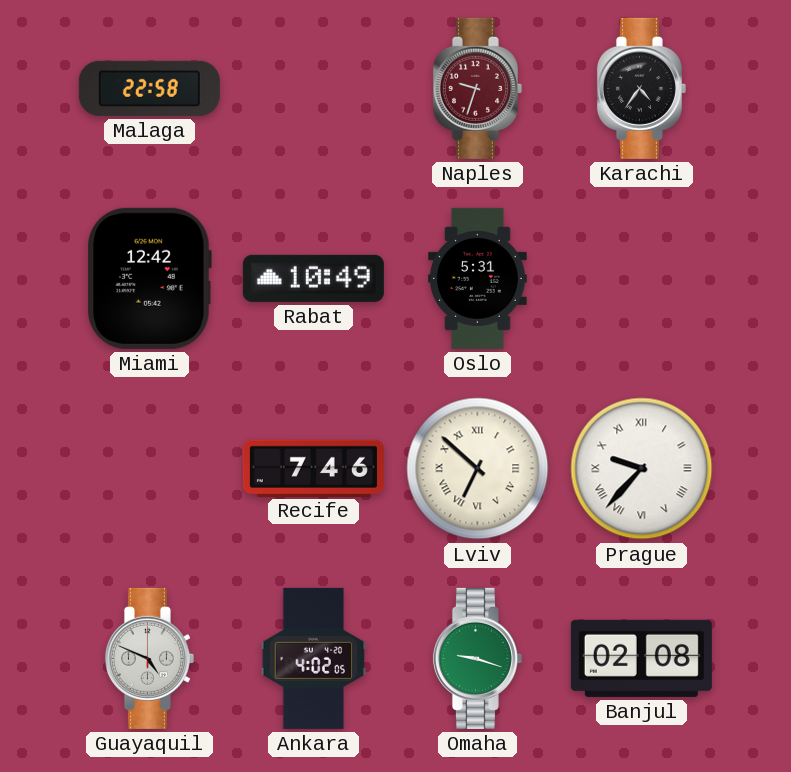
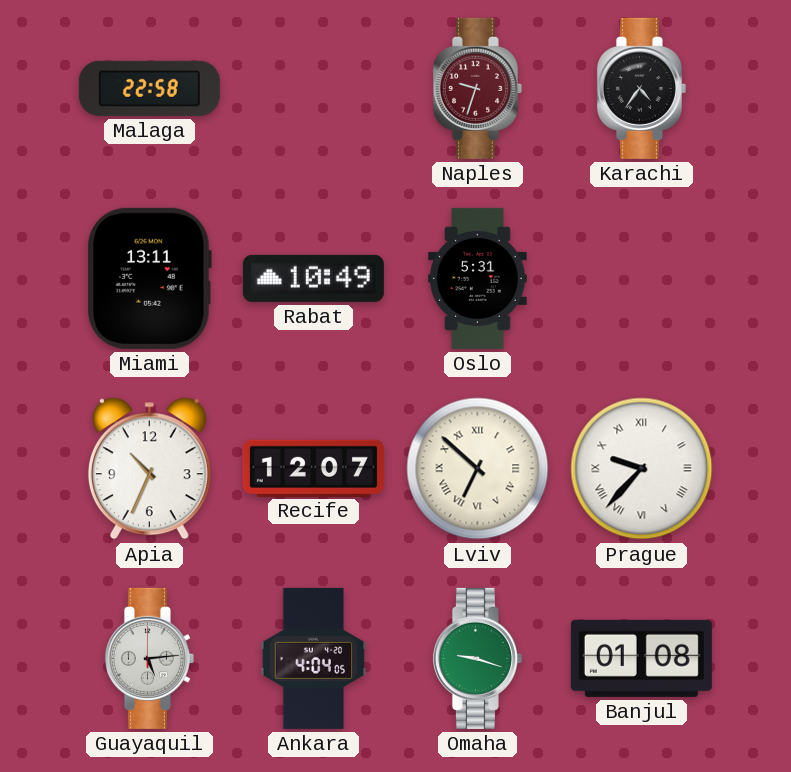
Miami: 12:42 -> 13:11 (149, 278)
Apia: none -> 10:34 (149, 469)
Recife: 7:46 -> 12:07 (313, 468)
Guayaquil: 4:49 -> 5:14 (149, 658)
Ankara: 4:02 -> 4:04 (314, 658)
Banjul: 02:08 -> 01:08 (641, 658)
